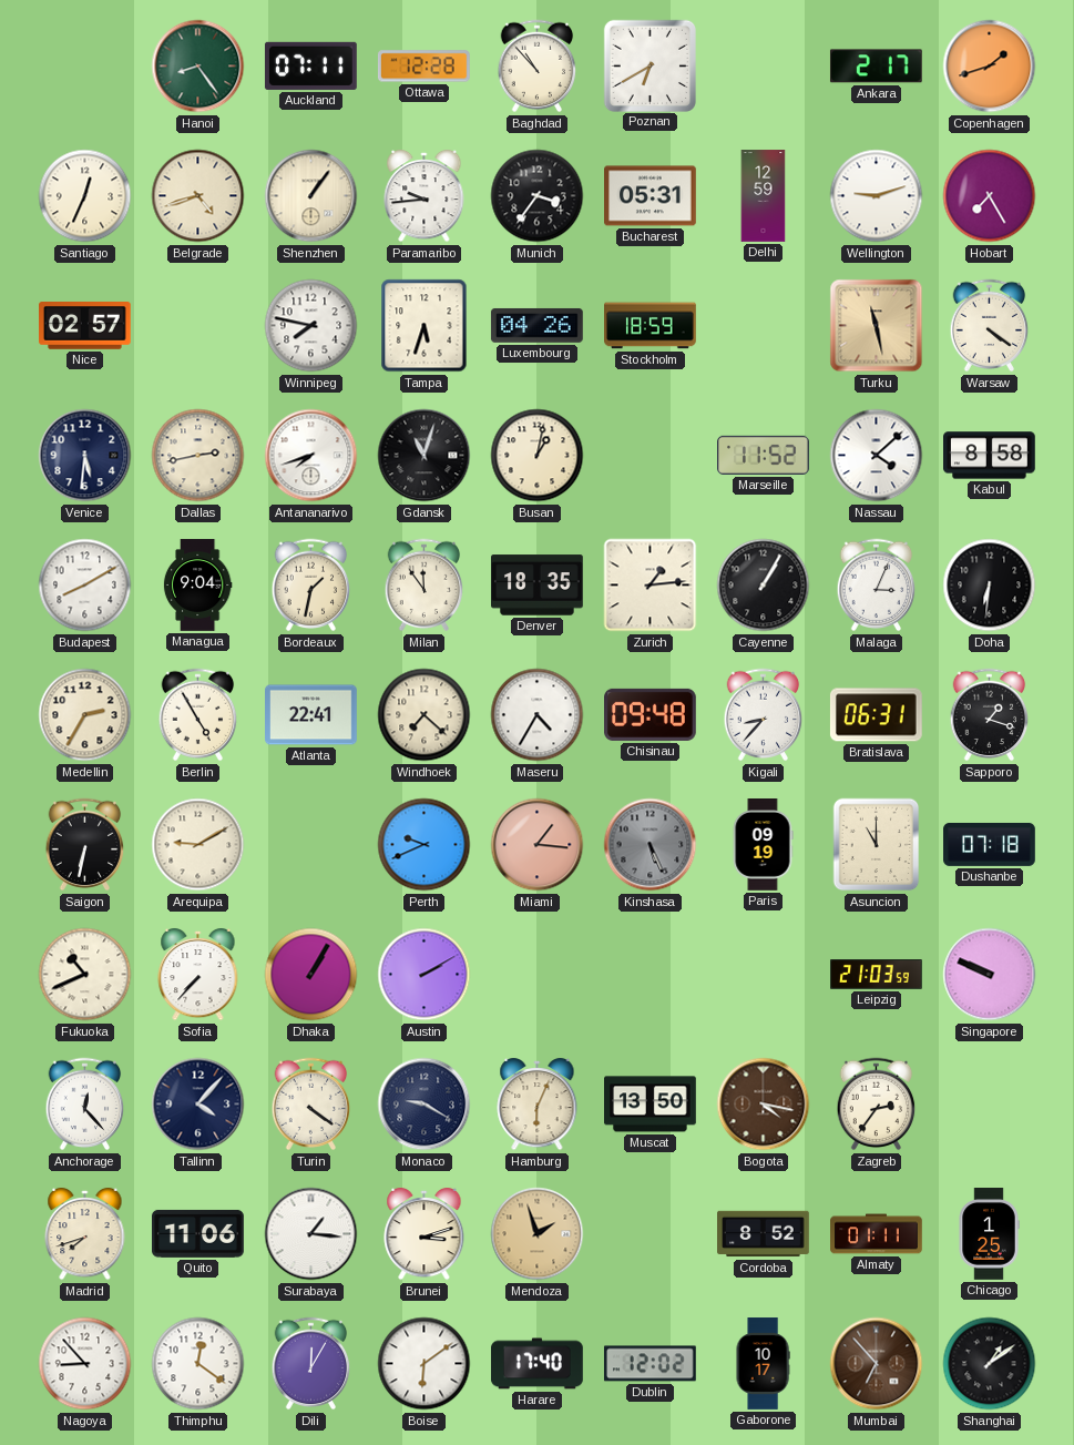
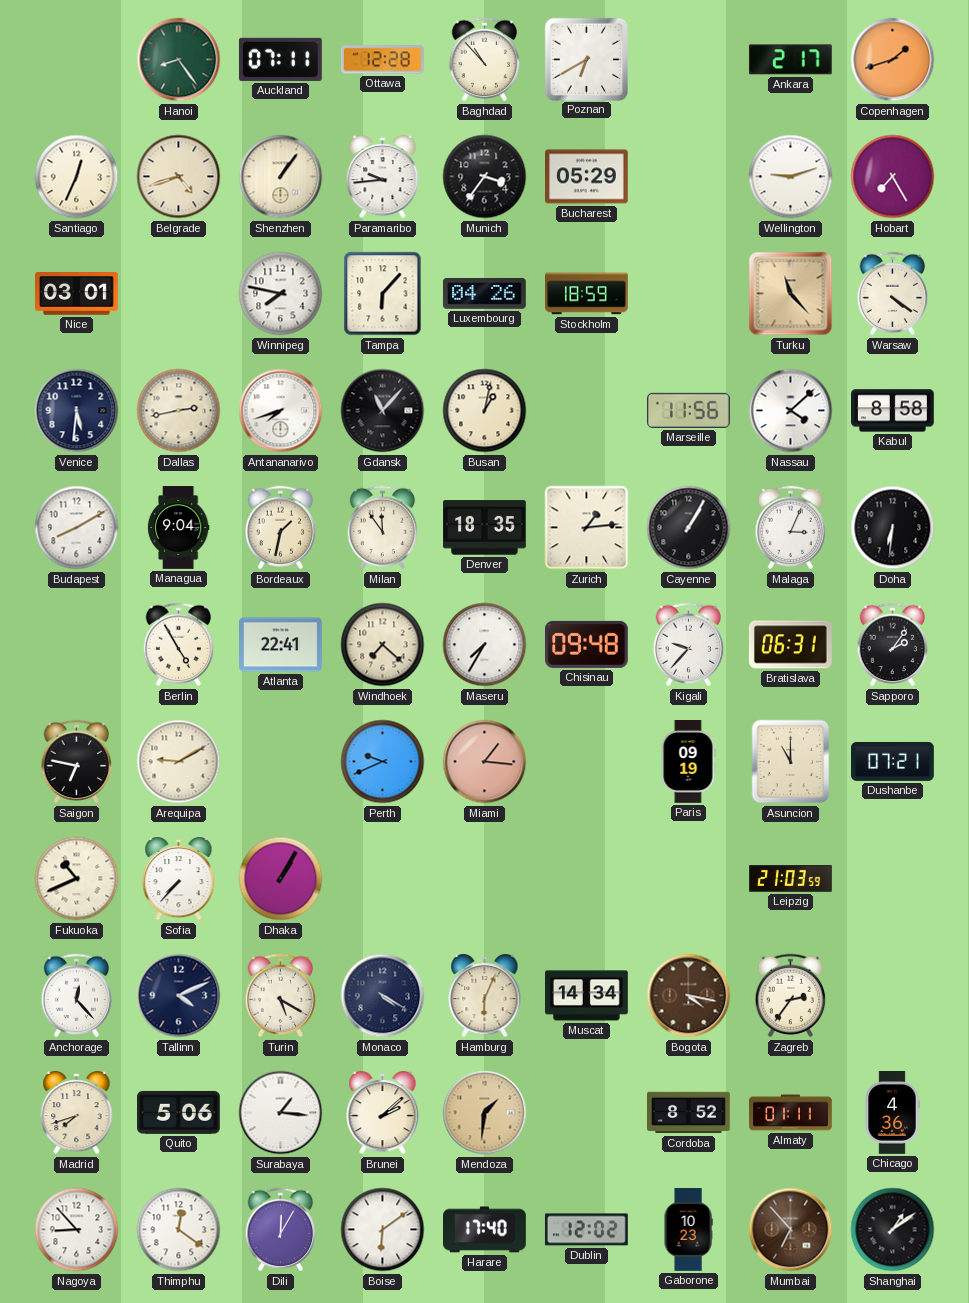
Bucharest: 05:31 -> 05:29 (587, 177)
Delhi: 12:59 -> none (764, 196)
Nice: 02:57 -> 03:01 (77, 294)
Tampa: 5:33 -> 6:07 (383, 294)
Turku: 11:28 -> 11:23 (791, 294)
Gdansk: 11:03 -> 11:07 (383, 411)
Marseille: 11:52 -> 11:56 (689, 410)
Medellin: 2:35 -> none (85, 715)
Maseru: 4:35 -> 7:35 (485, 645)
Kigali: 8:37 -> 9:37 (689, 645)
Sapporo: 1:18 -> 2:06 (893, 645)
Saigon: 6:32 -> 6:47 (77, 762)
Kinshasa: 5:26 -> none (651, 845)
Dushanbe: 07:18 -> 07:21 (893, 762)
Austin: 2:10 -> none (425, 975)
Singapore: 9:49 -> none (990, 975)
Tallinn: 4:07 -> 4:11 (179, 996)
Turin: 4:21 -> 5:20 (281, 996)
Monaco: 9:20 -> 4:20 (383, 996)
Muscat: 13:50 -> 14:34 (587, 996)
Quito: 11:06 -> 5:06 (179, 1112)
Brunei: 3:12 -> 2:08 (383, 1113)
Mendoza: 1:57 -> 1:31 (485, 1113)
Chicago: 1:25 -> 4:36 (892, 1113)
Gaborone: 10:17 -> 10:23 (688, 1230)
